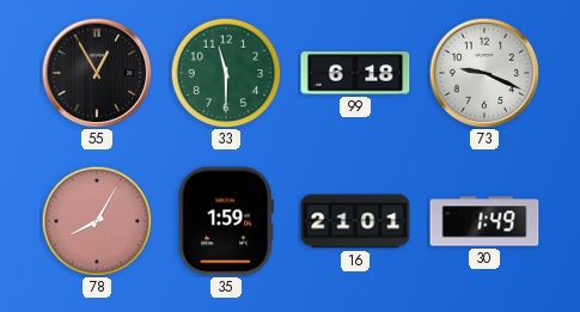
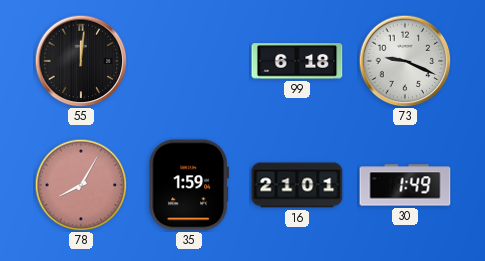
55: 12:55 -> 12:01 (81, 61)
33: 11:30 -> none (226, 73)
